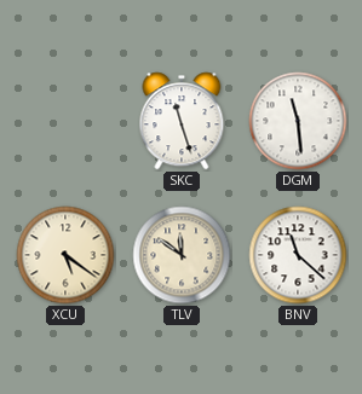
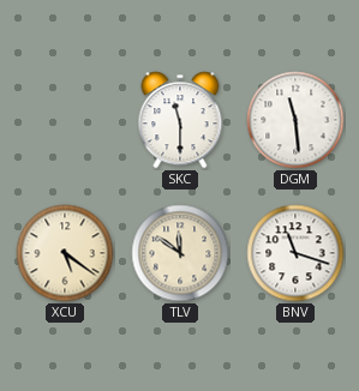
SKC: 11:27 -> 11:30 (180, 120)
BNV: 11:22 -> 11:18 (295, 253)
